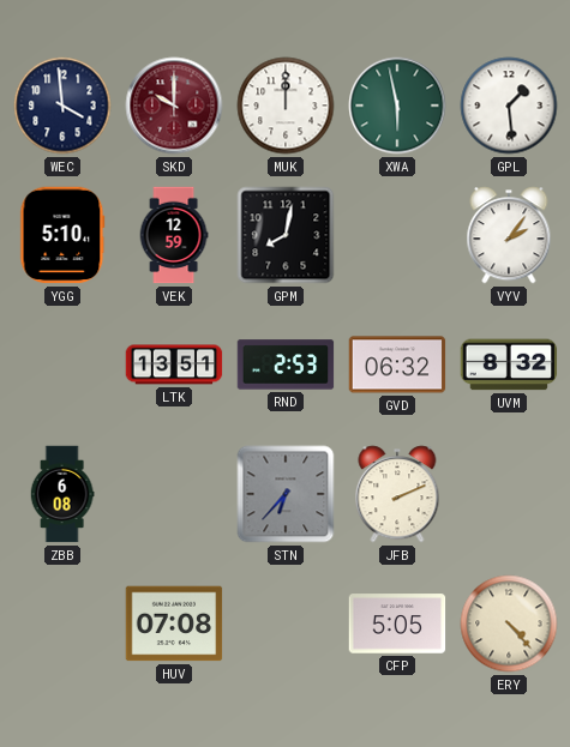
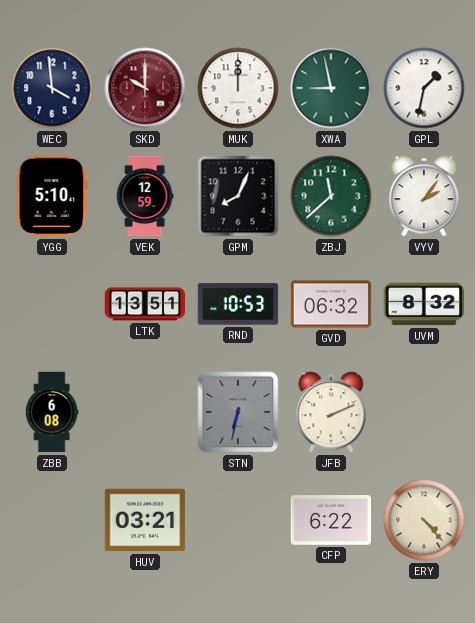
XWA: 5:58 -> 8:58 (331, 88)
GPL: 1:29 -> 1:32 (424, 88)
GPM: 8:02 -> 8:04 (238, 196)
ZBJ: none -> 11:38 (331, 196)
RND: 2:53 -> 10:53 (238, 304)
STN: 6:37 -> 6:32 (238, 412)
HUV: 07:08 -> 03:21 (145, 520)
CFP: 5:05 -> 6:22 (331, 520)
